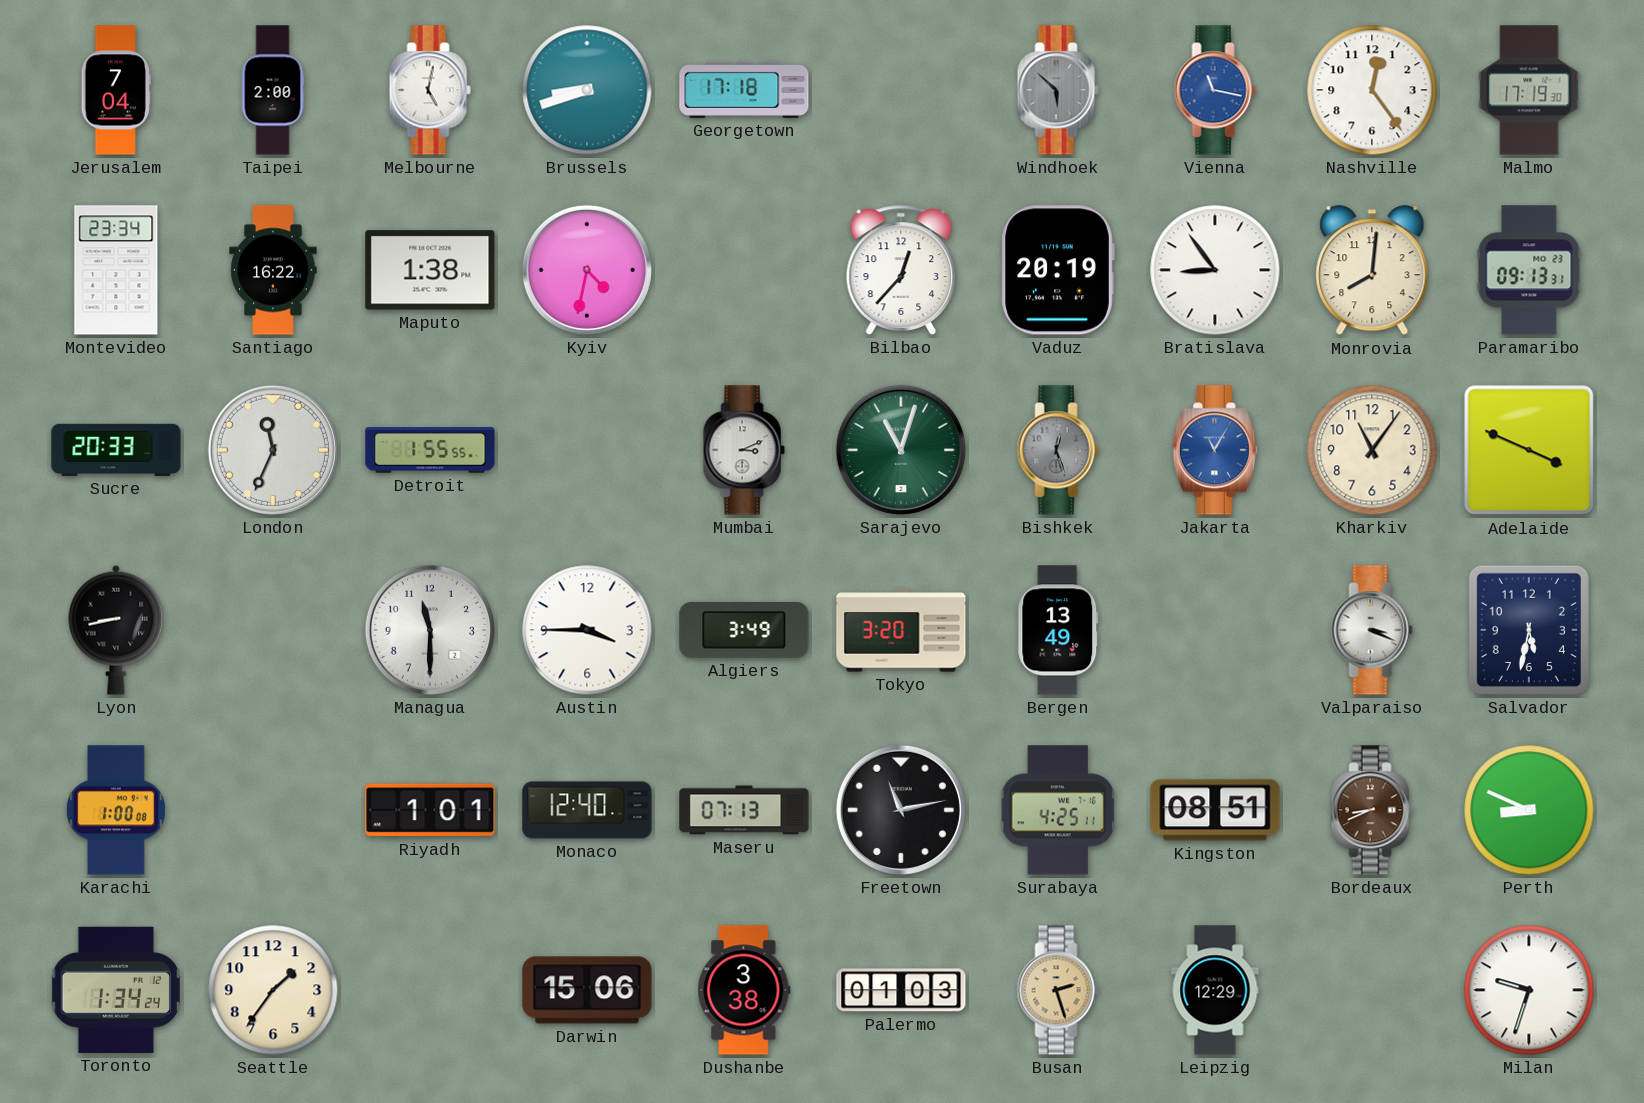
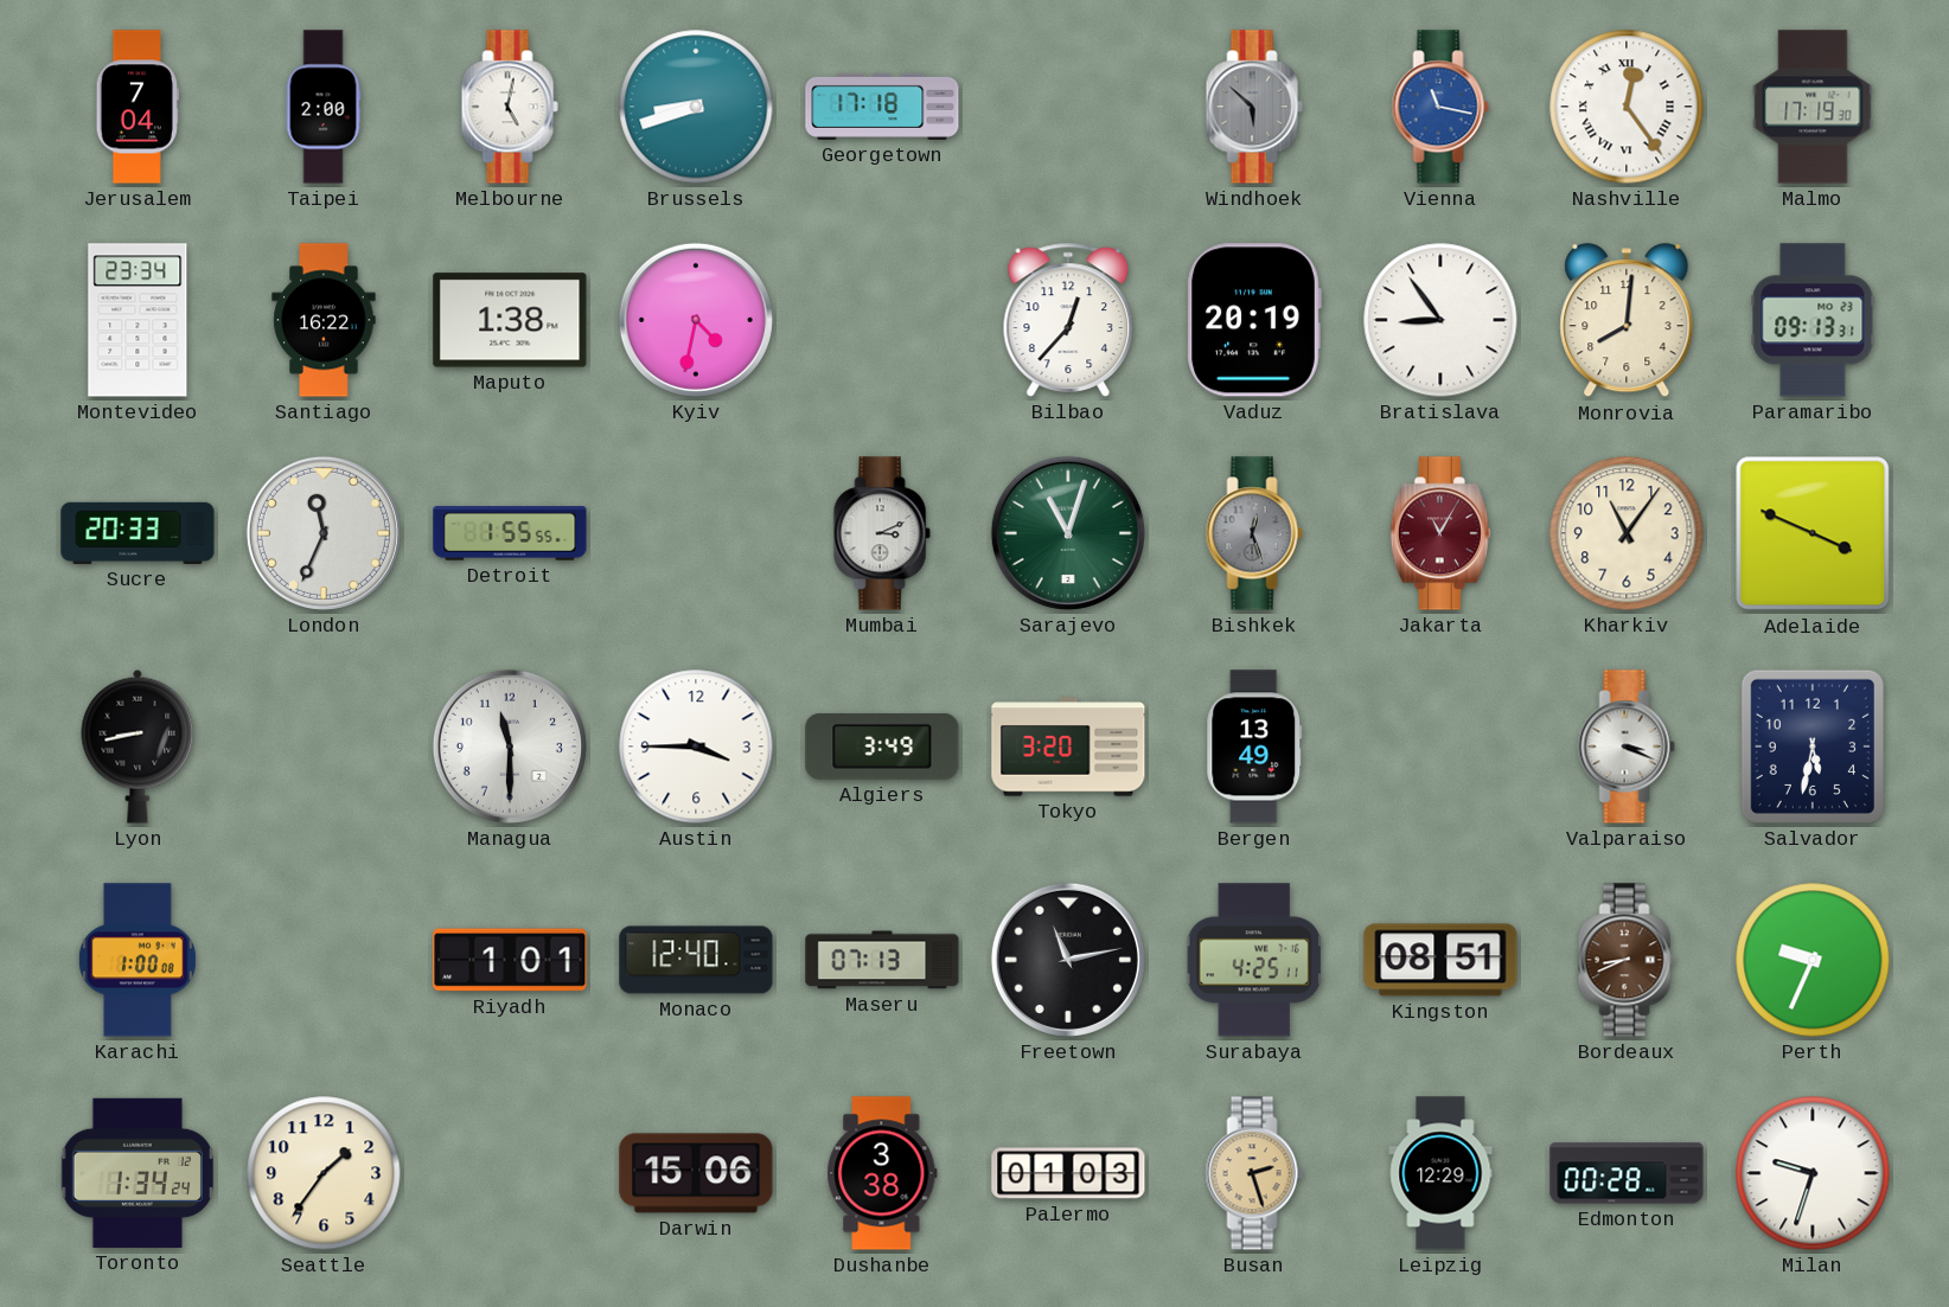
Nashville numerals: Arabic -> Roman (1627, 107)
Jakarta dial: blue -> burgundy (1440, 533)
Perth: 8:49 -> 9:34 (1813, 960)
Edmonton: none -> 00:28 (1627, 1173)
